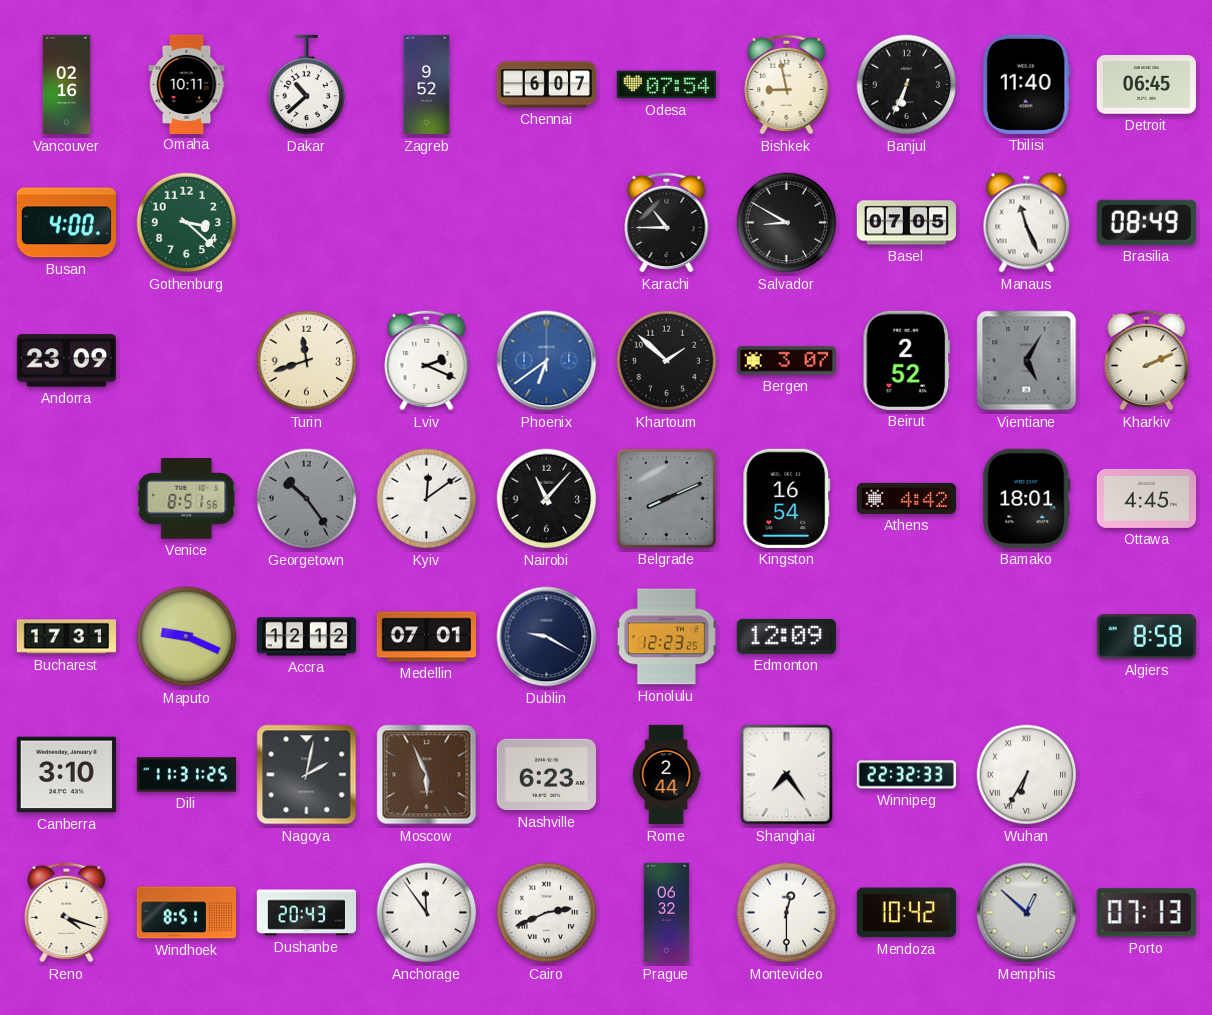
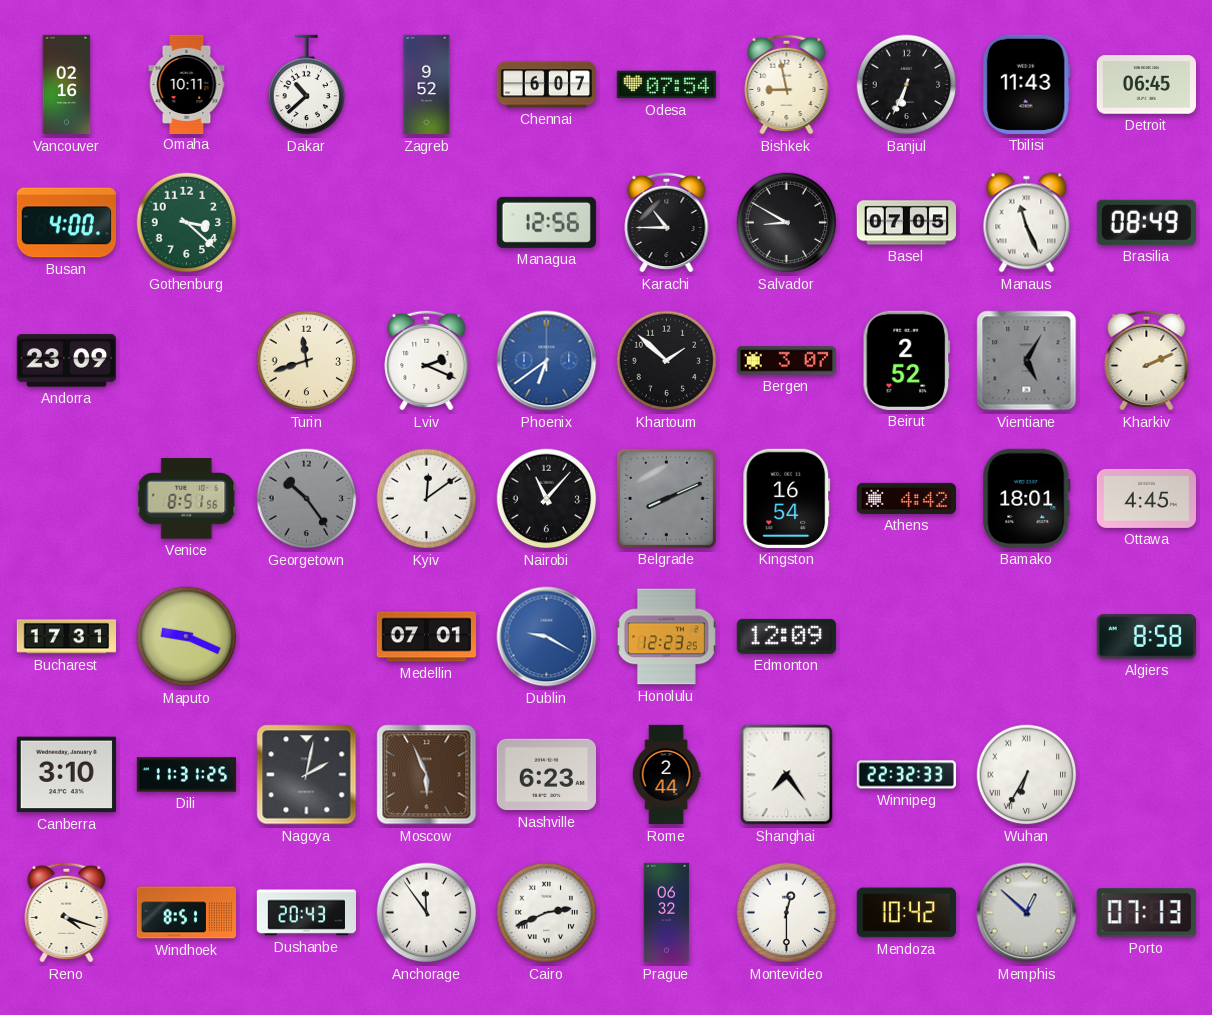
Tbilisi: 11:40 -> 11:43 (1026, 84)
Managua: none -> 12:56 (546, 222)
Accra: 12:12 -> none (306, 637)
Dublin dial: navy -> blue (547, 637)
